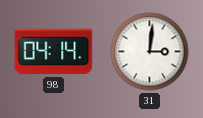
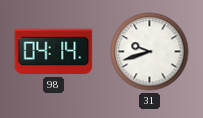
31: 3:01 -> 9:42 (150, 52)
